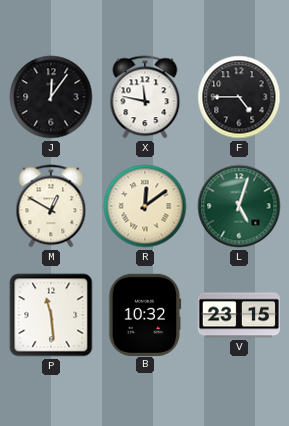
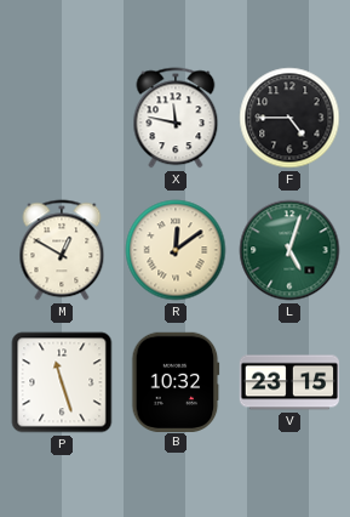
J: 12:06 -> none (51, 97)
P: 11:29 -> 11:27 (62, 382)
